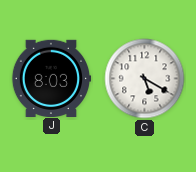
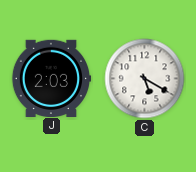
J: 8:03 -> 2:03 (51, 78)
